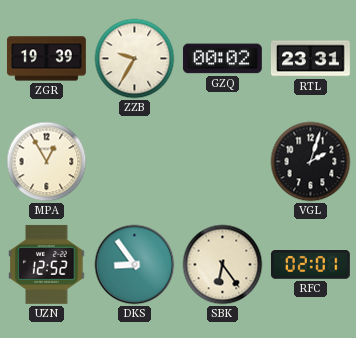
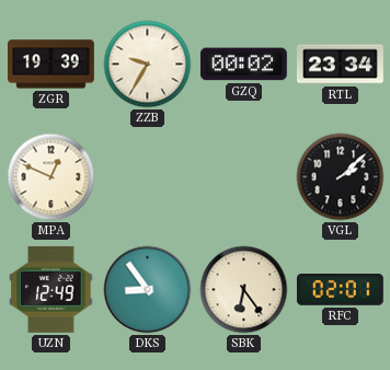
RTL: 23:31 -> 23:34 (340, 65)
MPA: 12:55 -> 12:49 (51, 177)
VGL: 2:03 -> 2:08 (341, 177)
UZN: 12:52 -> 12:49 (51, 289)
